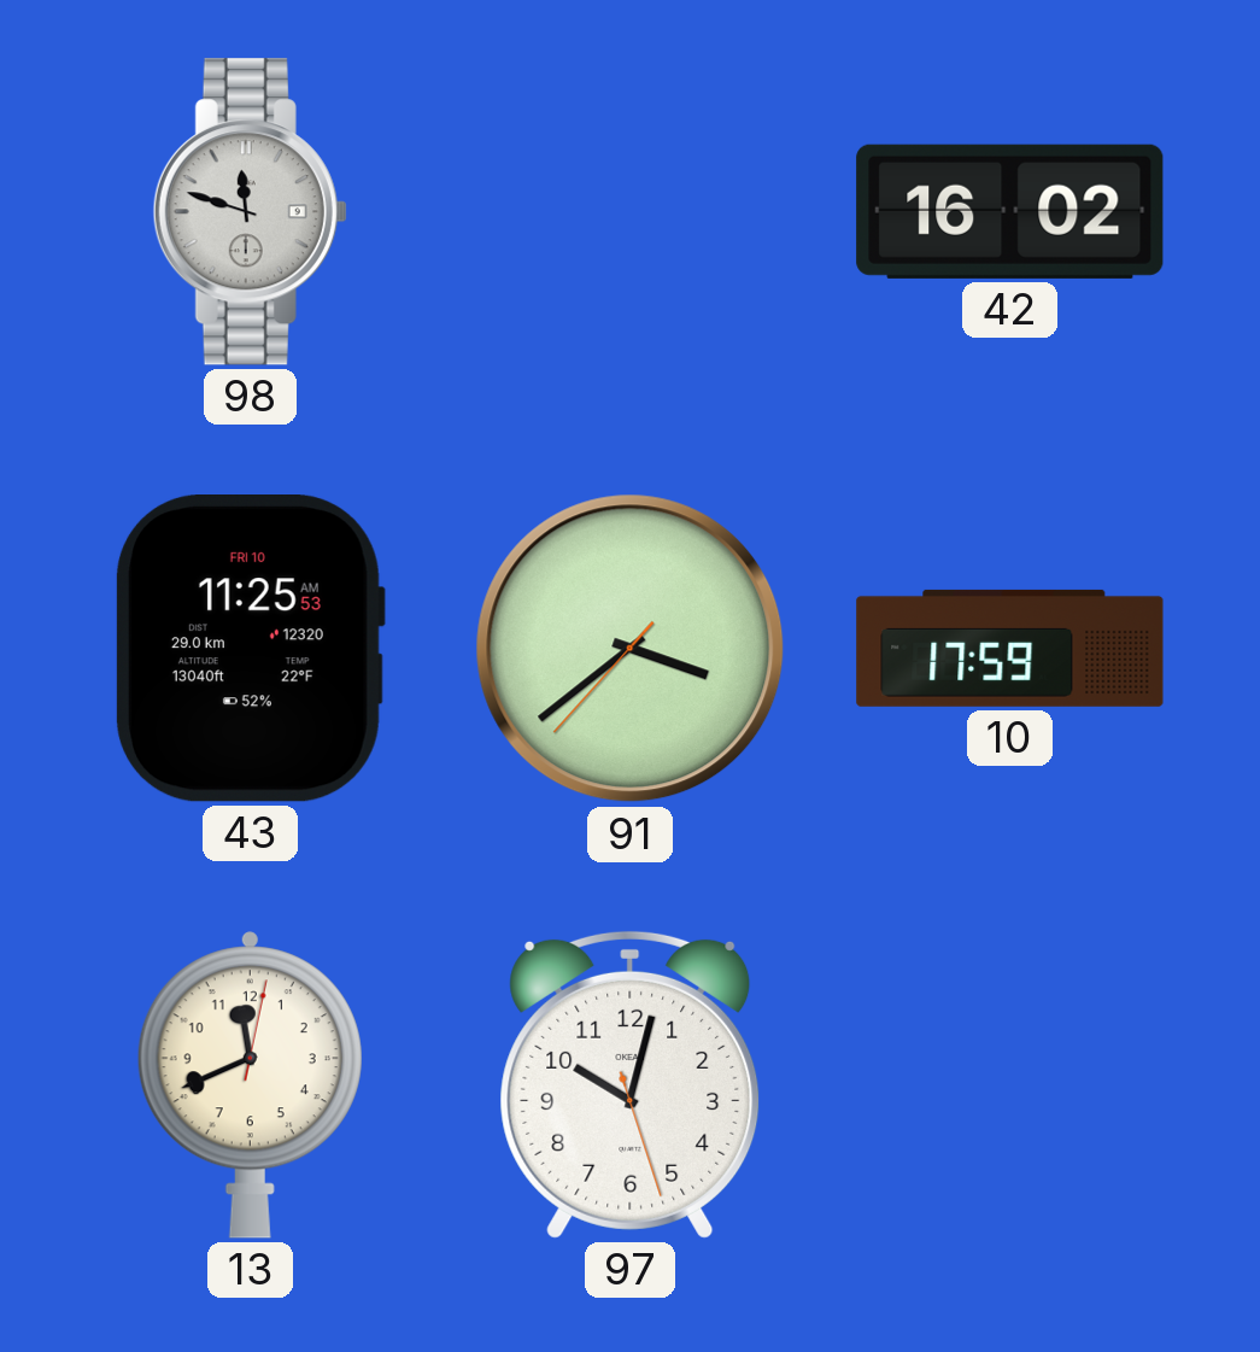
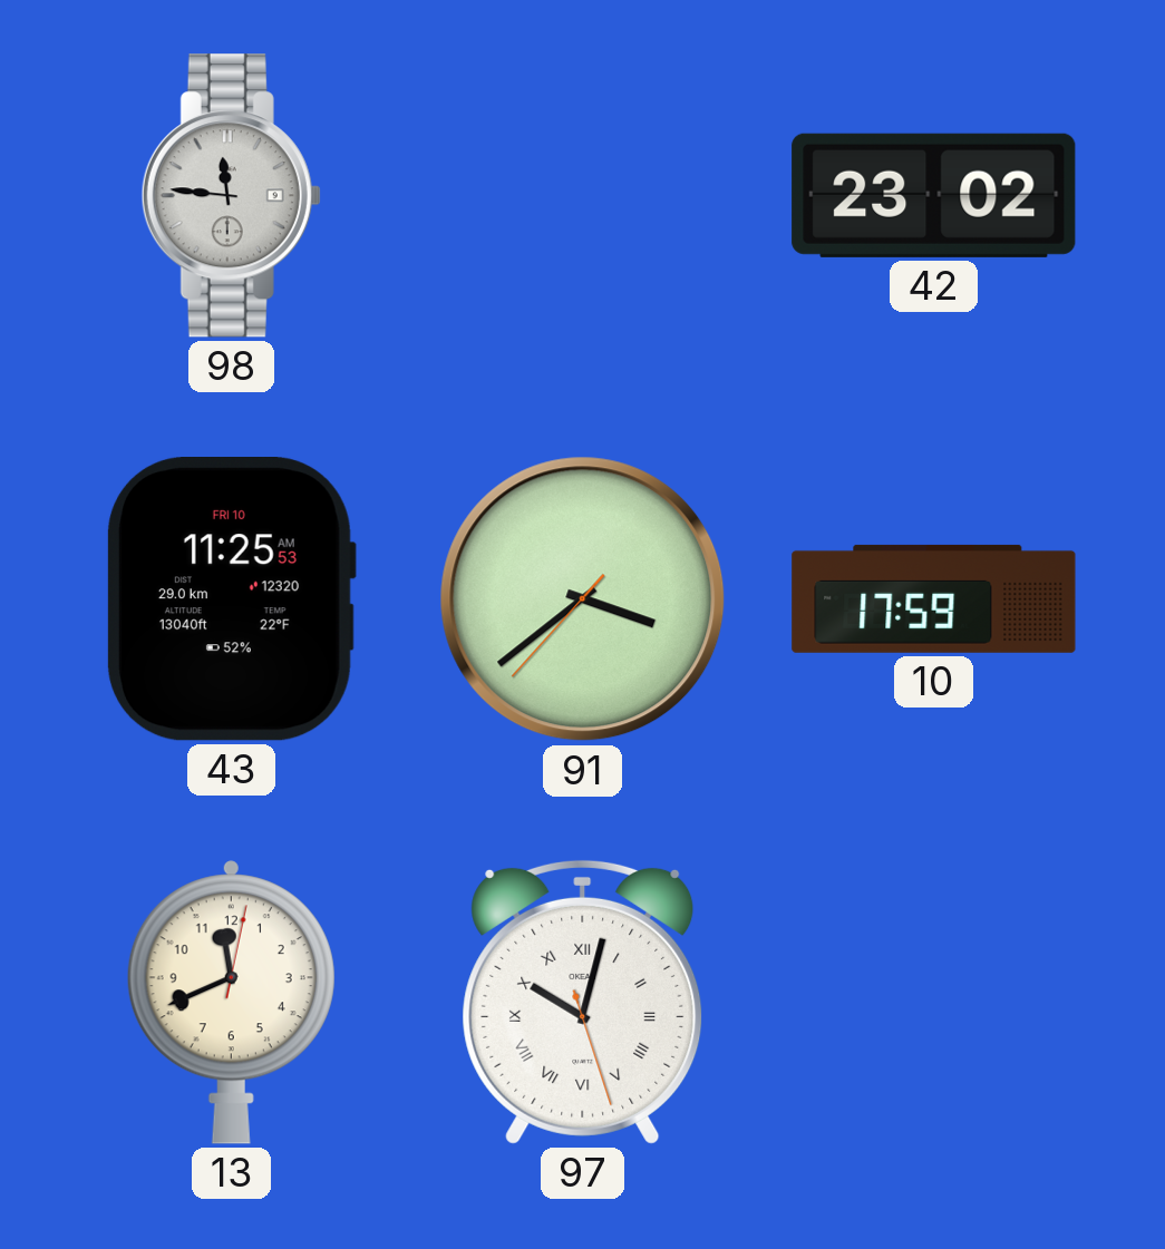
98: 11:48 -> 11:46 (231, 196)
42: 16:02 -> 23:02 (934, 195)
97 numerals: Arabic -> Roman (583, 1002)
